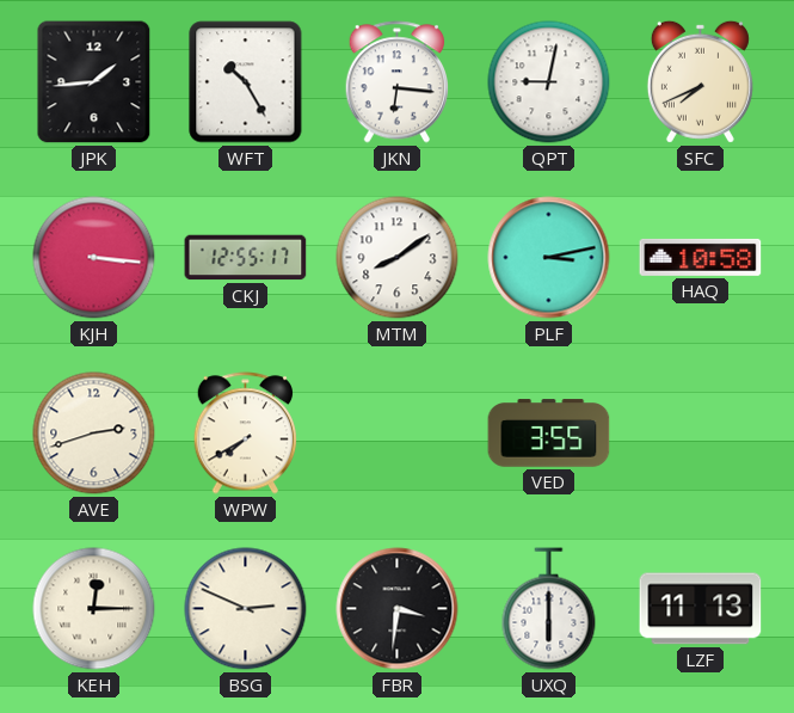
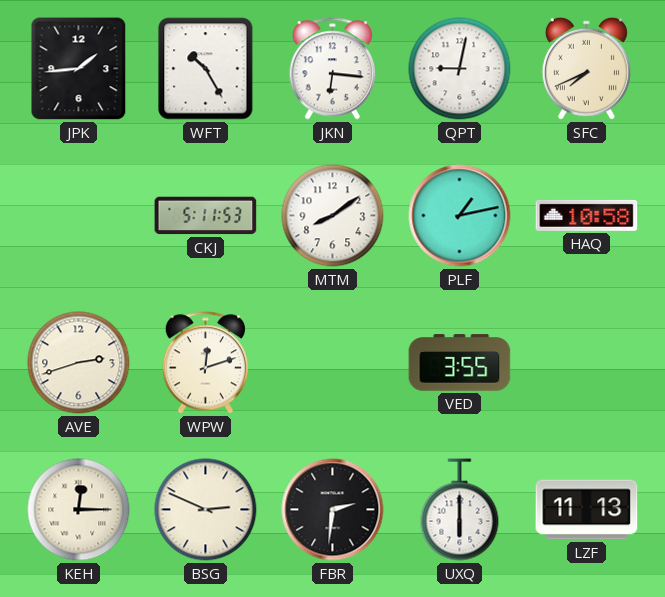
KJH: 3:16 -> none (94, 258)
CKJ: 12:55 -> 5:11 (206, 216)
PLF: 3:13 -> 1:13 (460, 216)
WPW: 7:40 -> 12:12 (205, 363)
FBR: 3:31 -> 2:31 (333, 510)
